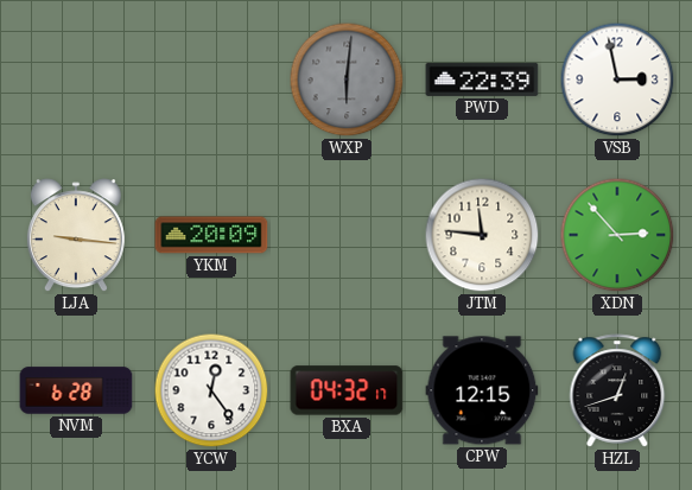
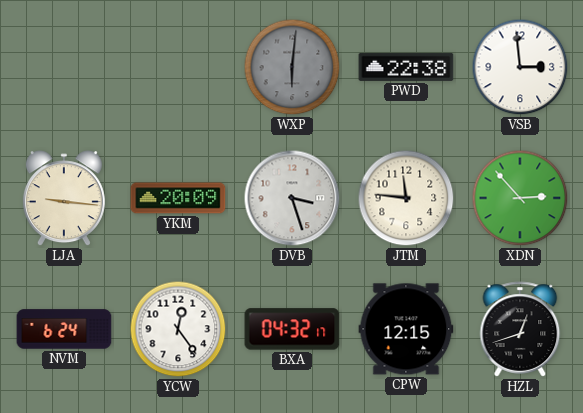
PWD: 22:39 -> 22:38 (406, 67)
VSB: 2:58 -> 2:59 (520, 67)
DVB: none -> 3:27 (292, 198)
NVM: 6:28 -> 6:24 (64, 329)
